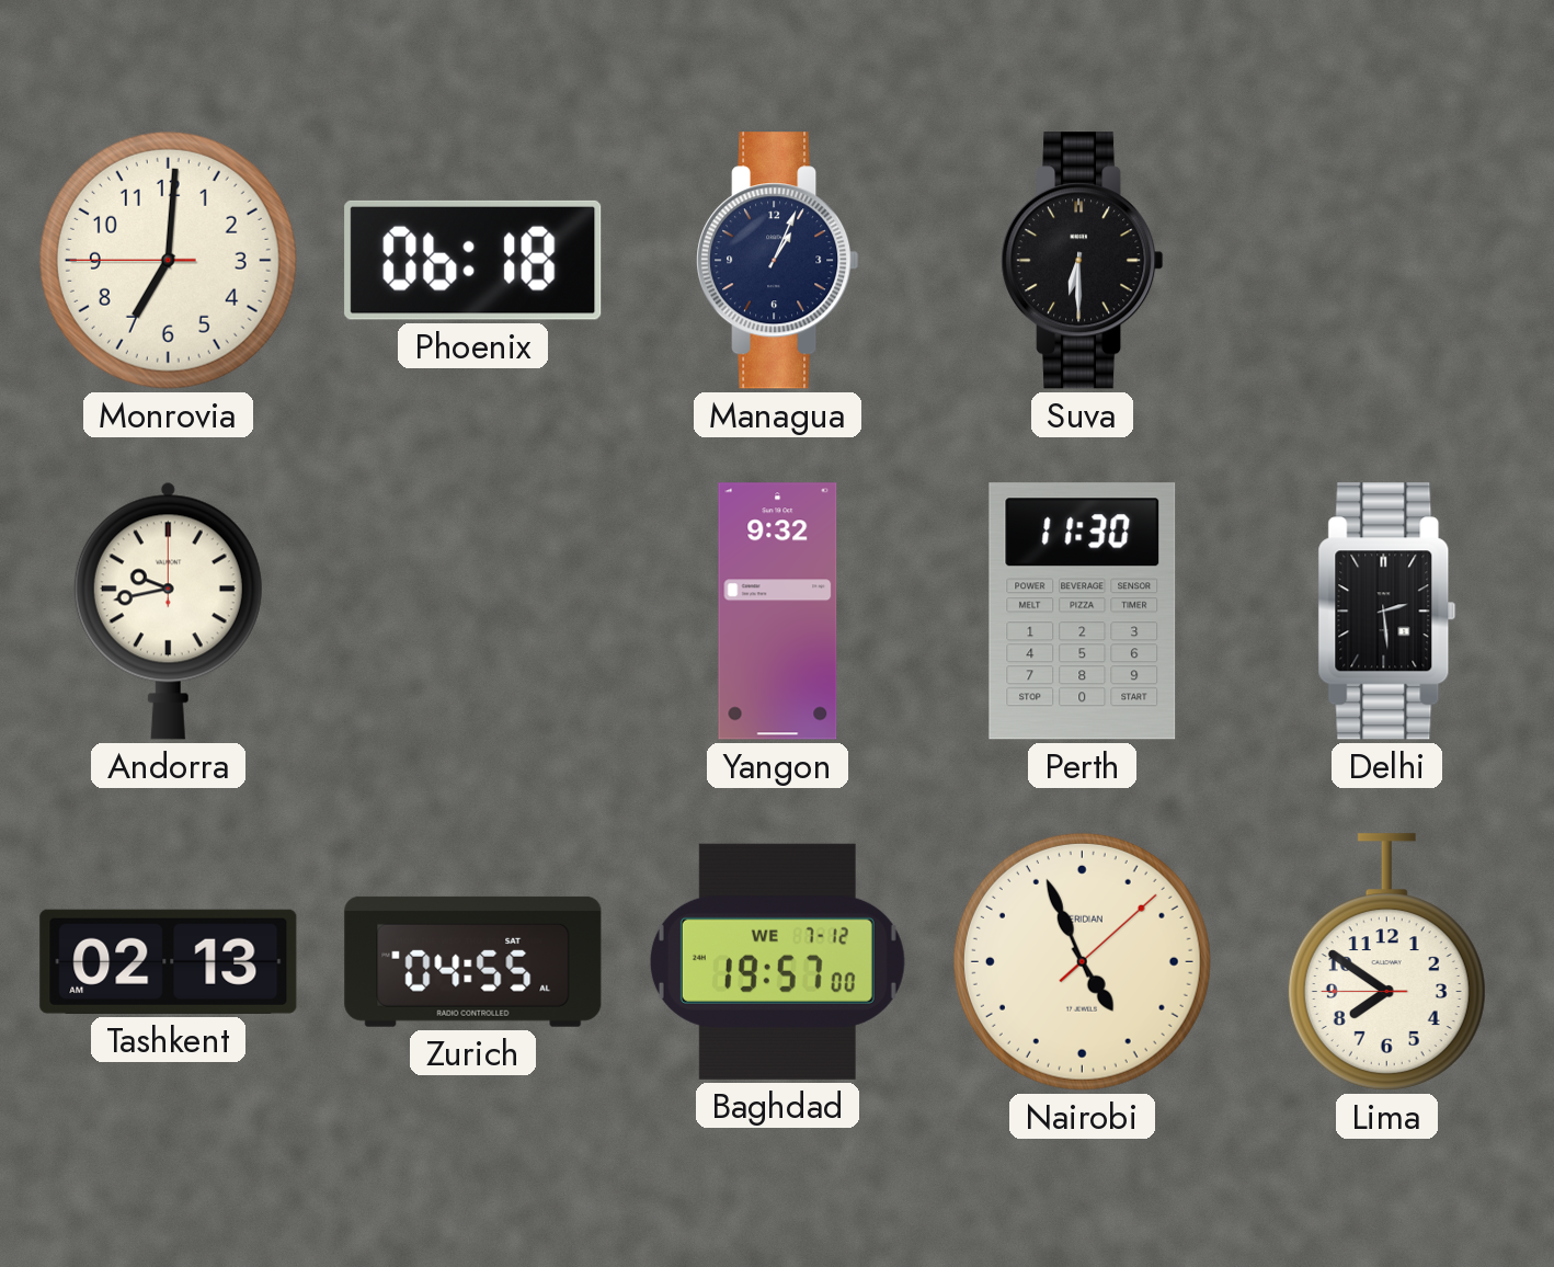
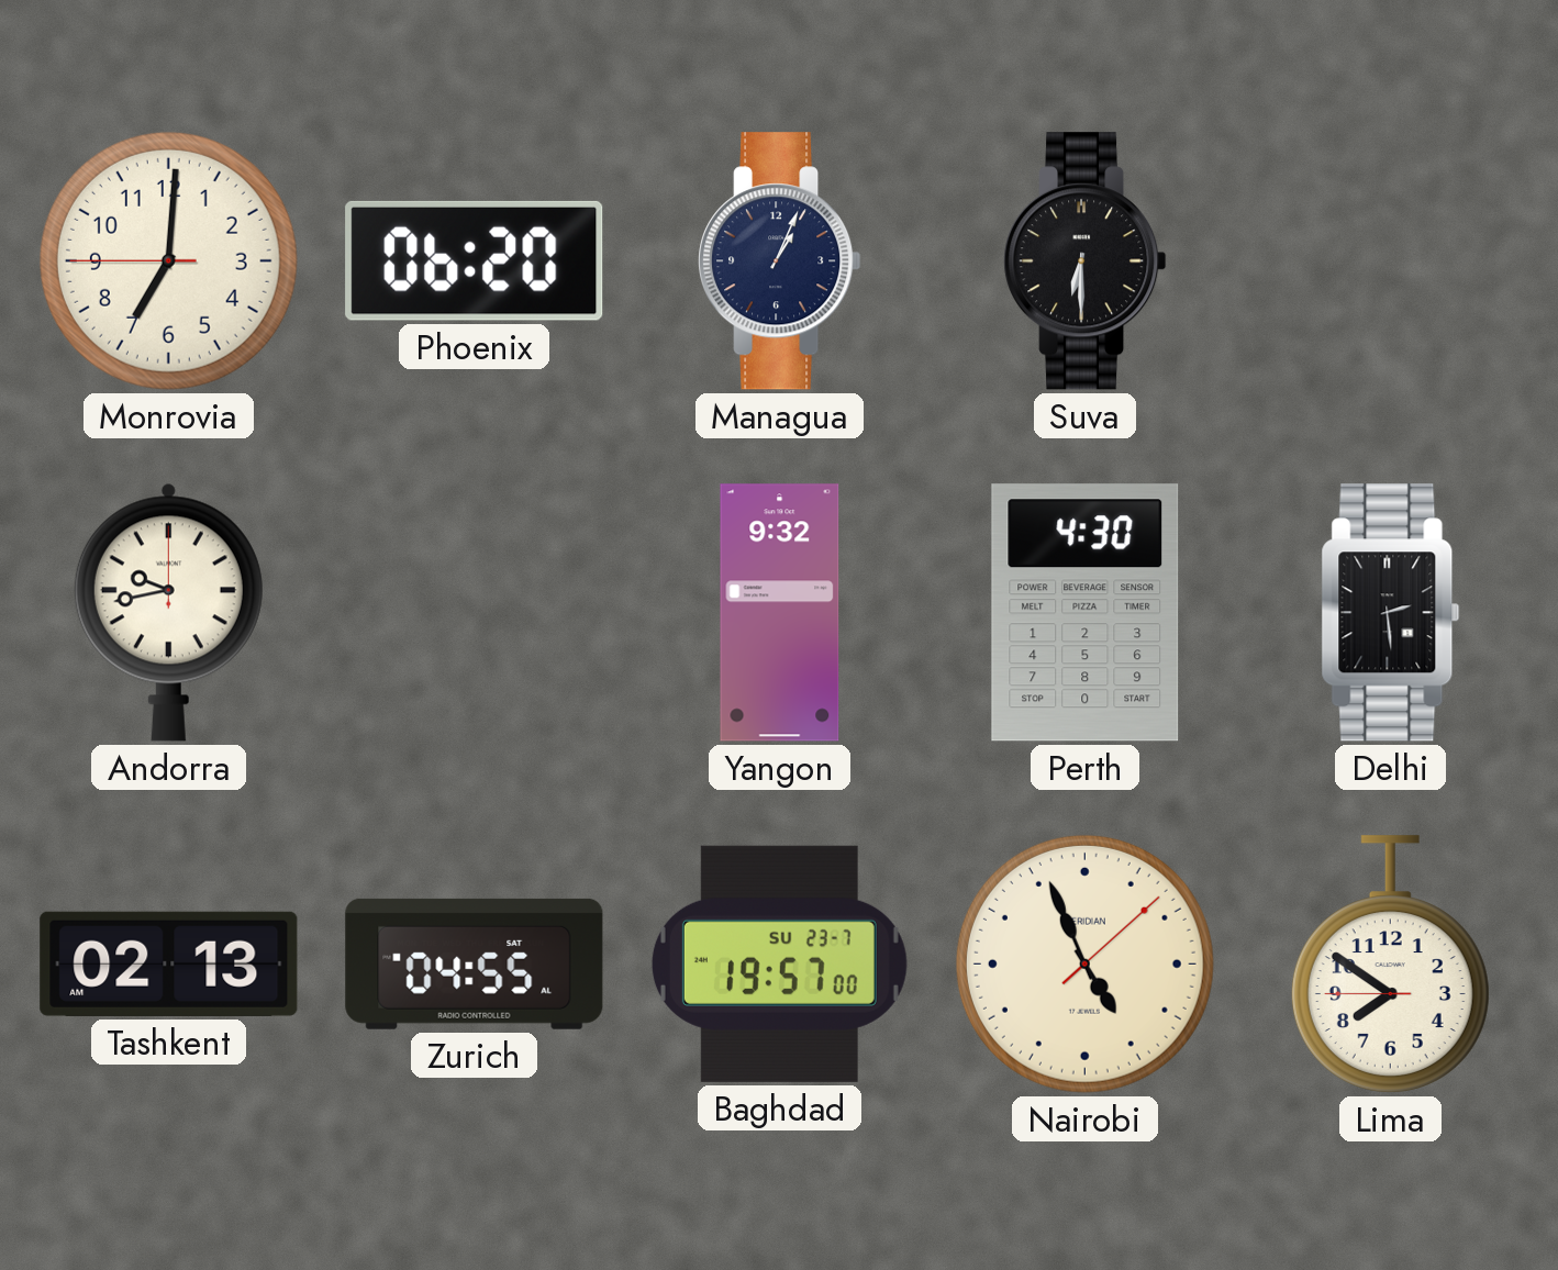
Phoenix: 06:18 -> 06:20 (475, 260)
Perth: 11:30 -> 4:30 (1086, 613)
Baghdad date: WE 7-12 -> SU 23-7 (779, 963)
